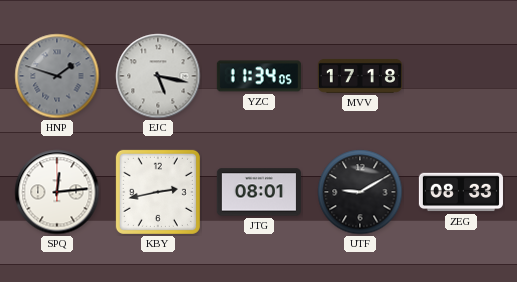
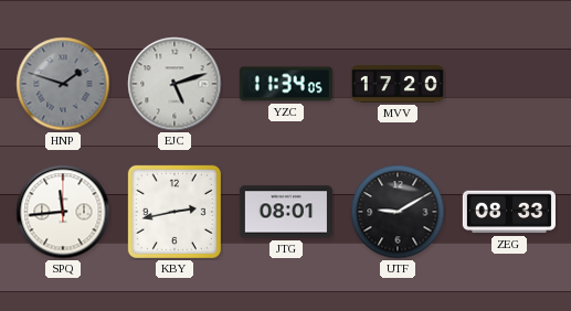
EJC: 5:17 -> 5:12 (175, 84)
MVV: 17:18 -> 17:20 (398, 84)
SPQ: 12:14 -> 11:44 (63, 212)
